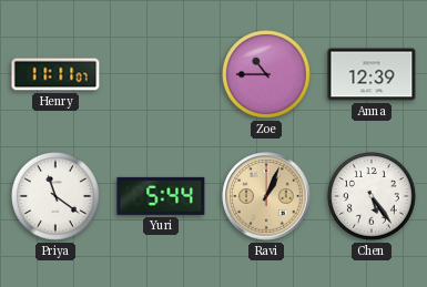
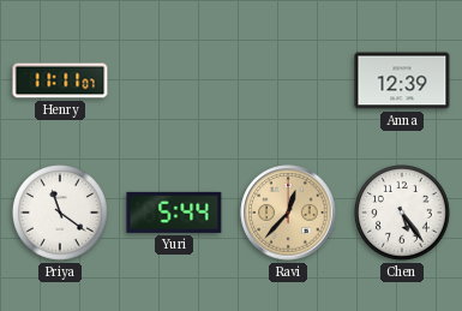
Zoe: 10:45 -> none (267, 75)
Ravi: 1:04 -> 12:37 (288, 213)
